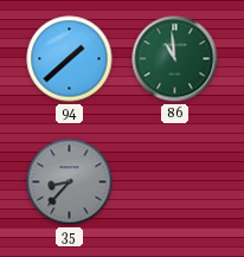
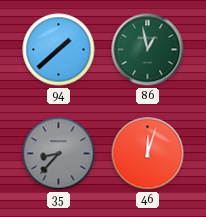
86: 10:59 -> 12:58 (148, 50)
46: none -> 12:03 (148, 154)
